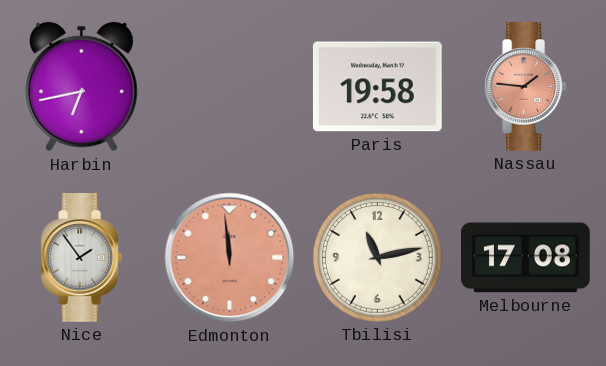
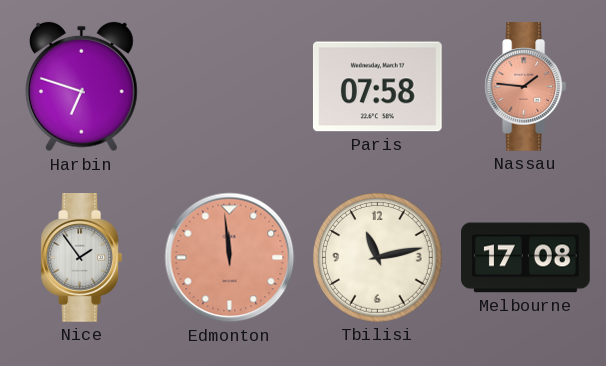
Harbin: 6:43 -> 6:48 (81, 87)
Paris: 19:58 -> 07:58 (377, 87)
